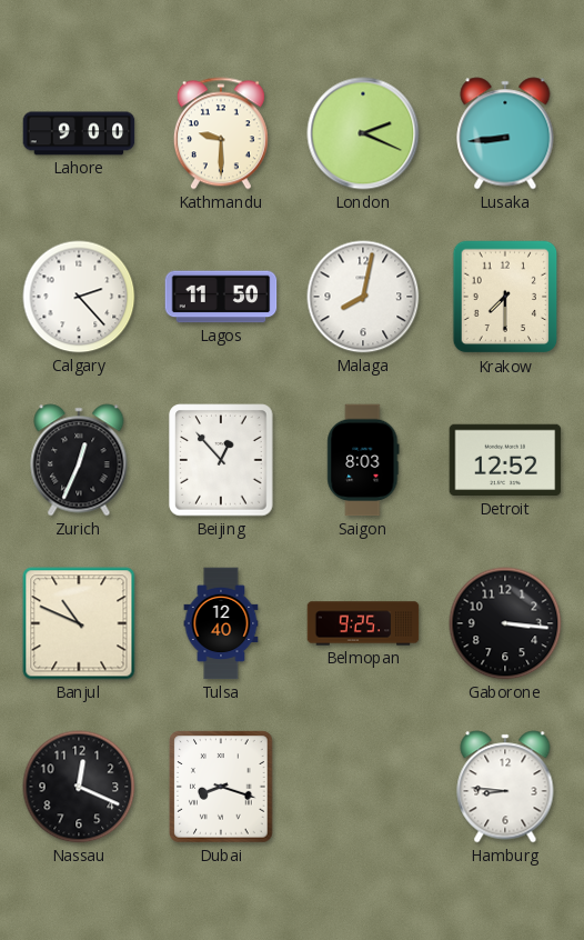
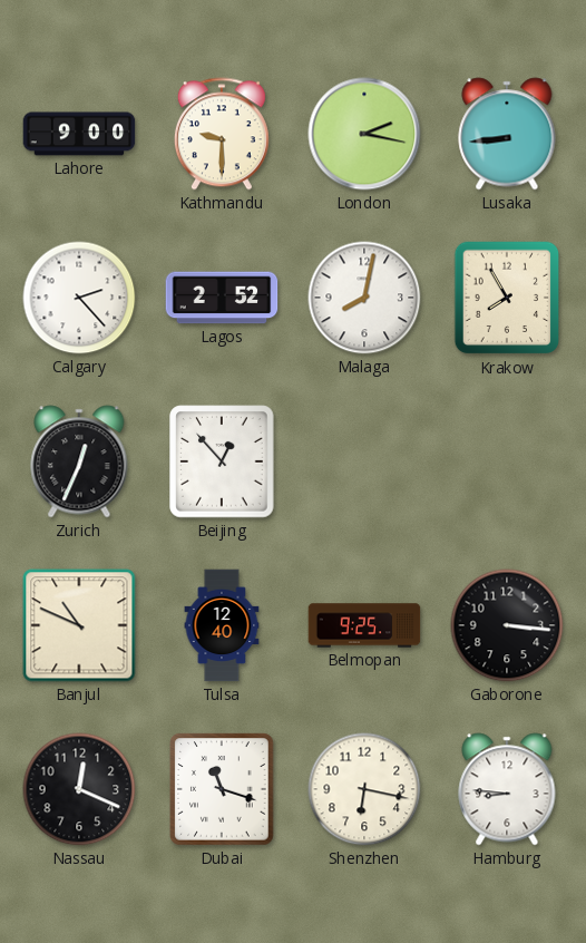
London: 2:19 -> 2:17 (364, 134)
Lagos: 11:50 -> 2:52 (222, 298)
Krakow: 7:30 -> 7:55 (507, 298)
Saigon: 8:03 -> none (363, 460)
Detroit: 12:52 -> none (505, 460)
Dubai: 8:18 -> 11:18 (222, 789)
Shenzhen: none -> 6:17 (364, 789)
